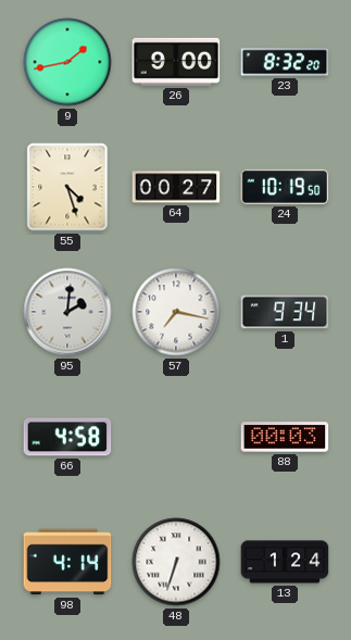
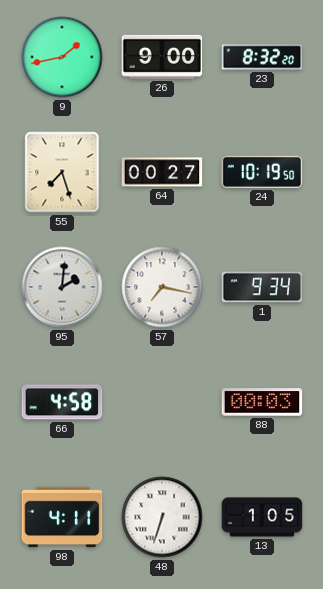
55: 4:27 -> 7:27 (62, 172)
98: 4:14 -> 4:11 (62, 517)
13: 1:24 -> 1:05 (262, 517)
